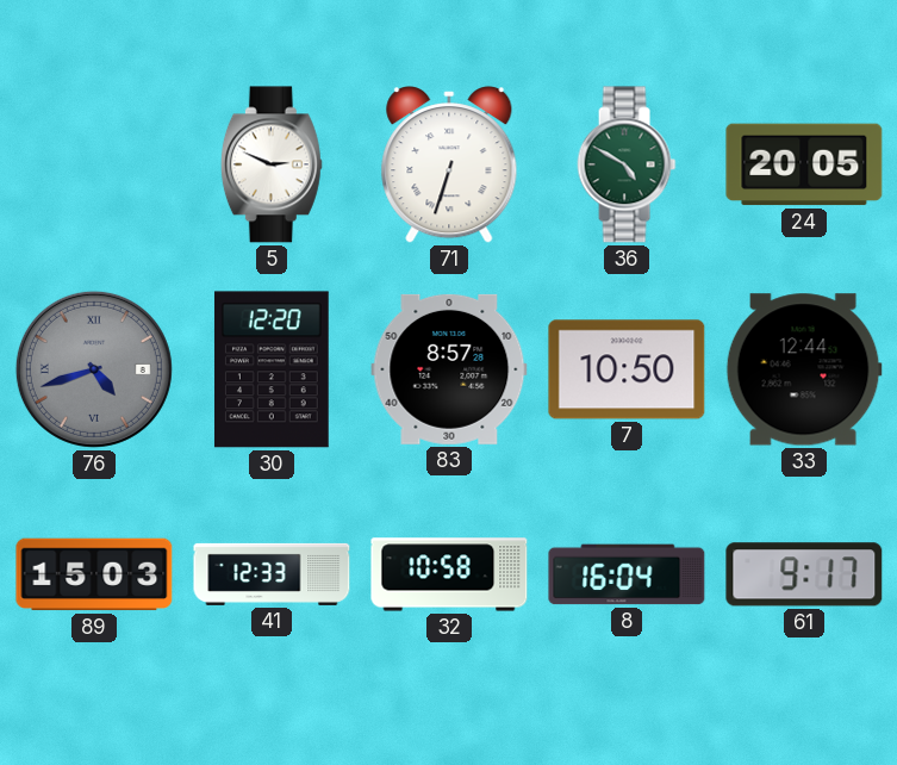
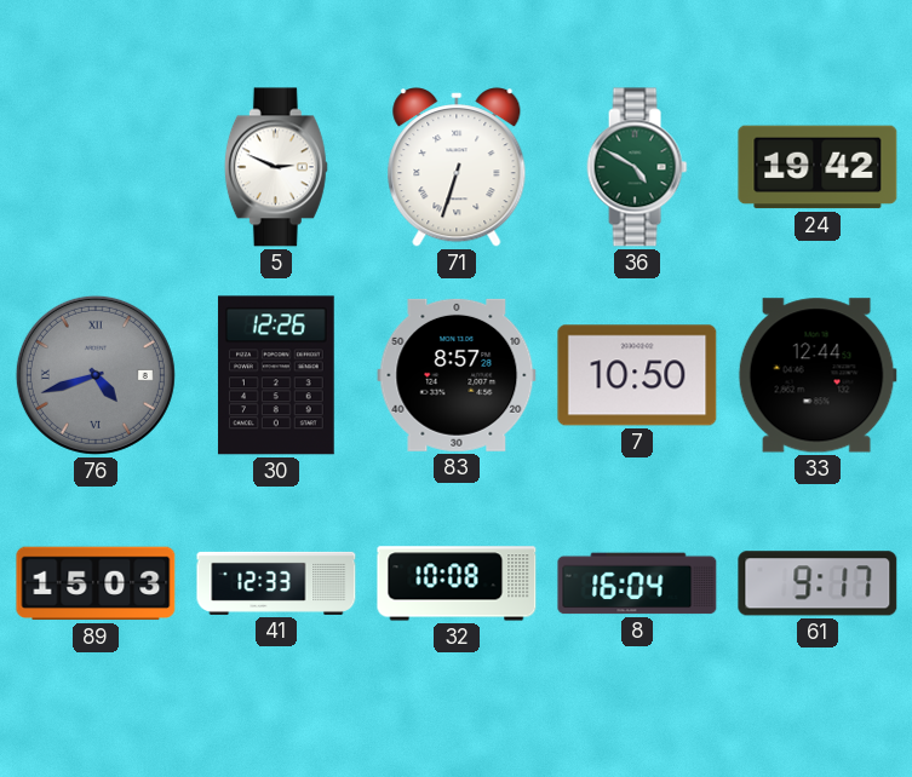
24: 20:05 -> 19:42 (818, 167)
30: 12:20 -> 12:26 (276, 375)
32: 10:58 -> 10:08 (457, 583)
